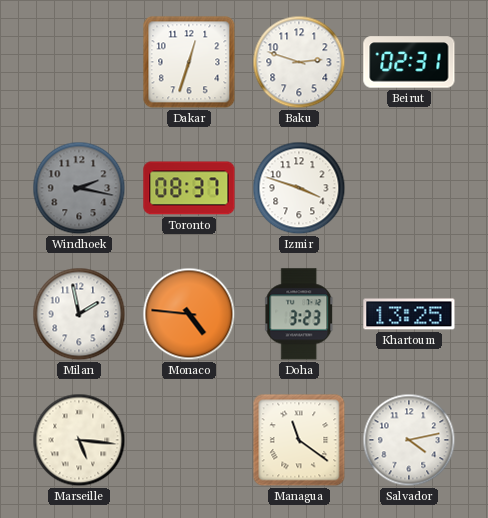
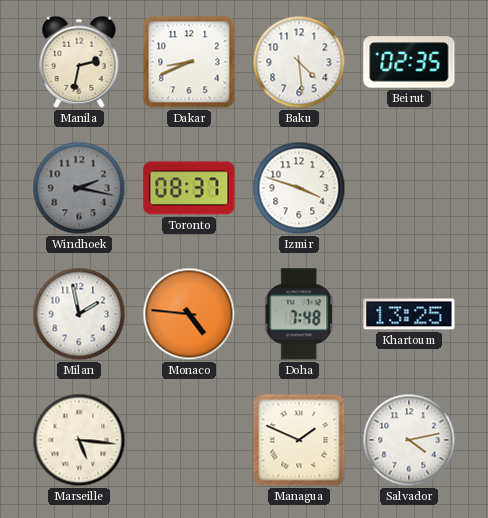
Manila: none -> 2:32 (79, 62)
Dakar: 12:33 -> 8:41 (189, 62)
Baku: 2:48 -> 4:29 (299, 62)
Beirut: 02:31 -> 02:35 (409, 62)
Doha: 3:23 -> 7:48 (300, 314)
Managua: 11:21 -> 1:49 (299, 440)
